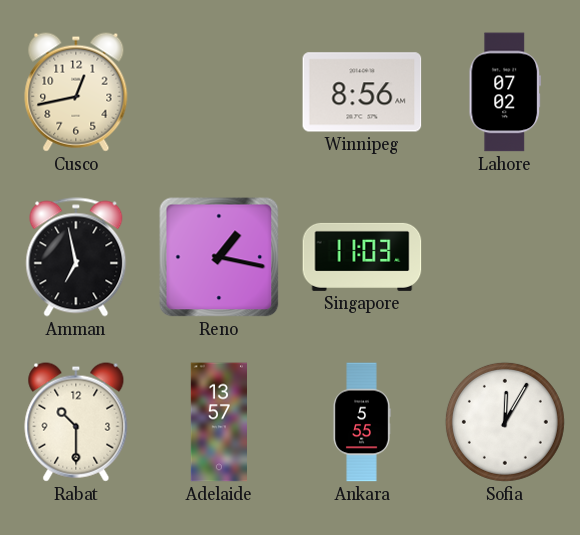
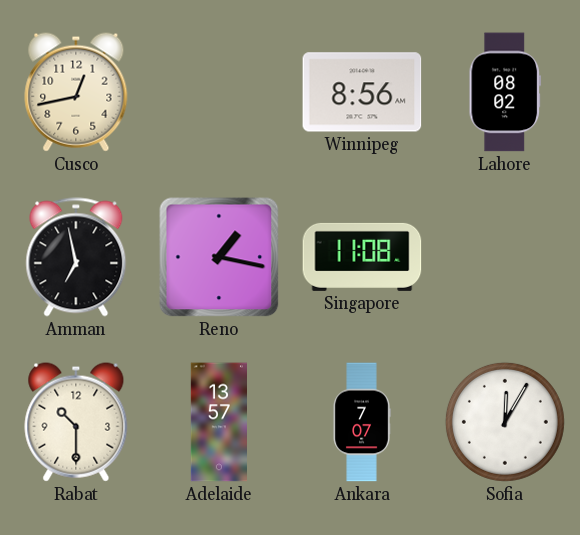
Lahore: 07:02 -> 08:02 (504, 92)
Singapore: 11:03 -> 11:08 (362, 257)
Ankara: 5:55 -> 7:07 (362, 422)
